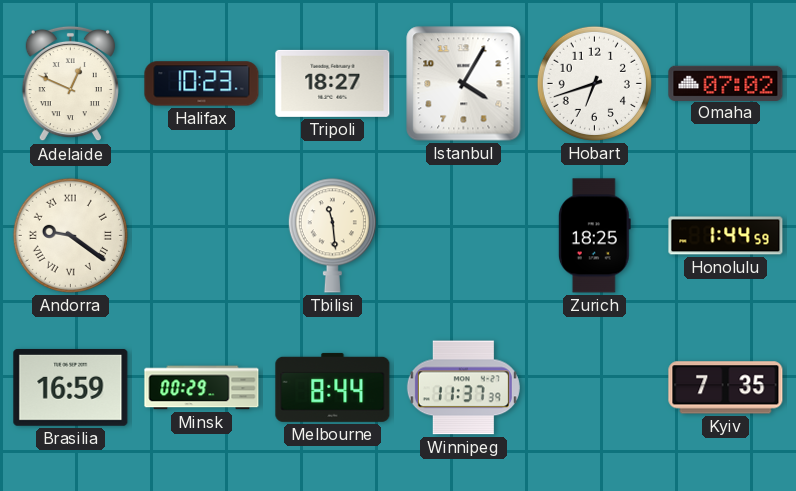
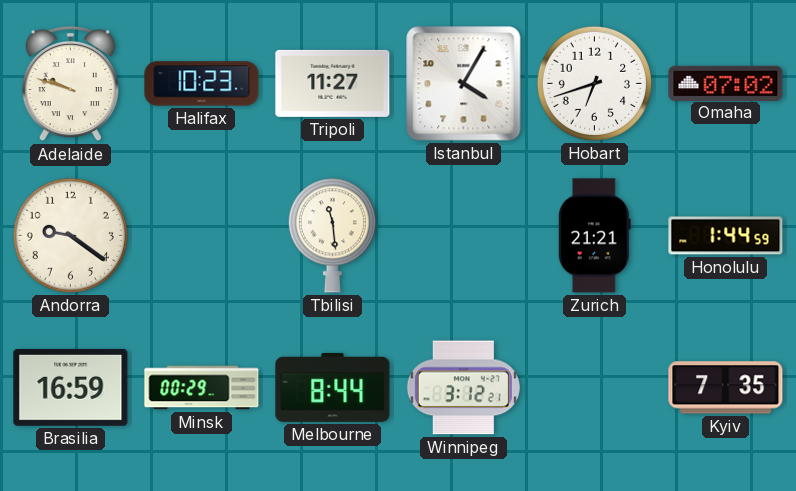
Adelaide: 12:49 -> 9:48 (70, 84)
Tripoli: 18:27 -> 11:27 (333, 83)
Andorra numerals: Roman -> Arabic (70, 235)
Zurich: 18:25 -> 21:21 (594, 236)
Winnipeg: 11:37 -> 3:12 (463, 388)
